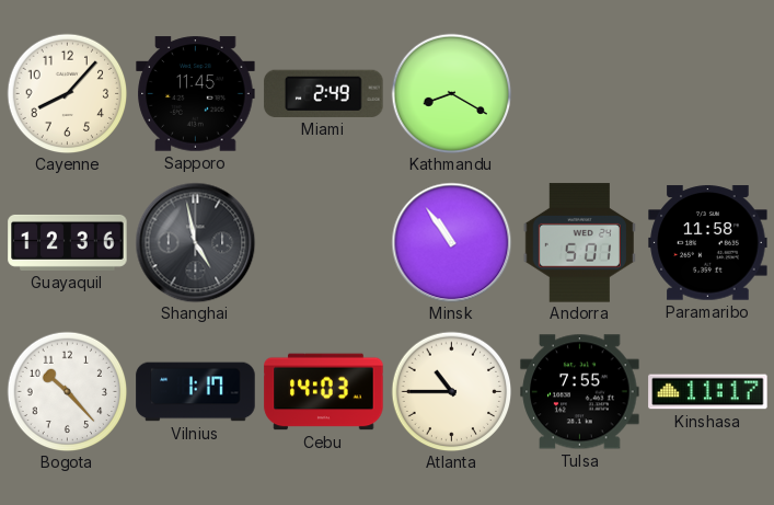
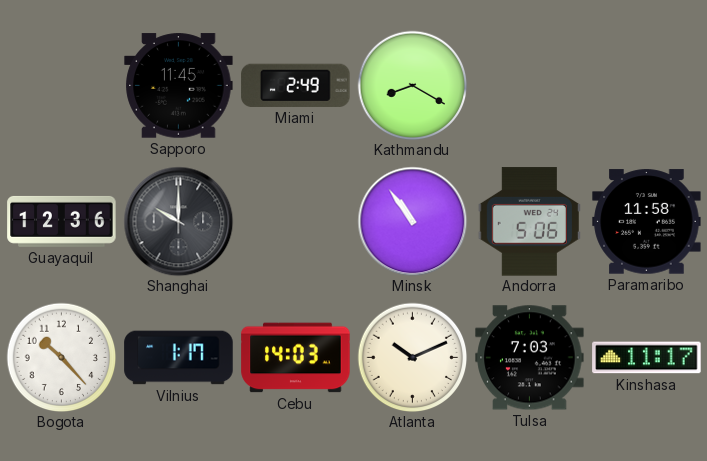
Cayenne: 8:07 -> none (67, 93)
Shanghai: 4:58 -> 10:00 (178, 221)
Andorra: 5:01 -> 5:06 (529, 222)
Atlanta: 10:45 -> 10:11 (412, 357)
Tulsa: 7:55 -> 7:03 (530, 358)
